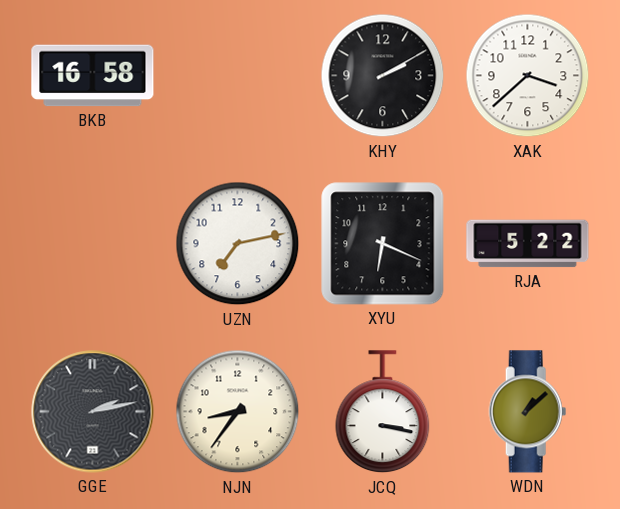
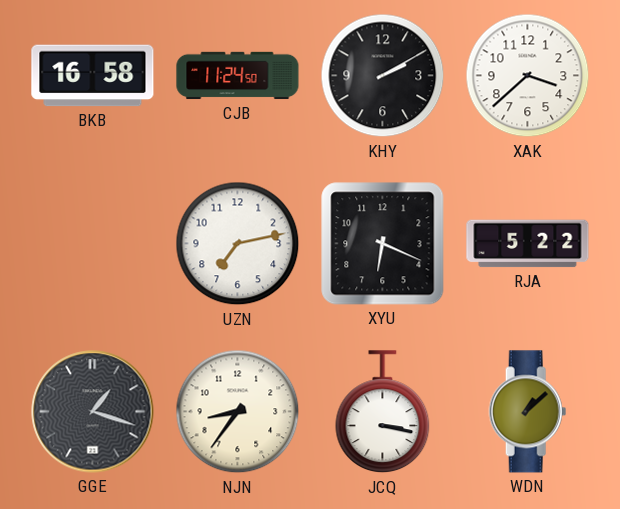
CJB: none -> 11:24 (238, 76)
GGE: 2:13 -> 1:18 (93, 412)
